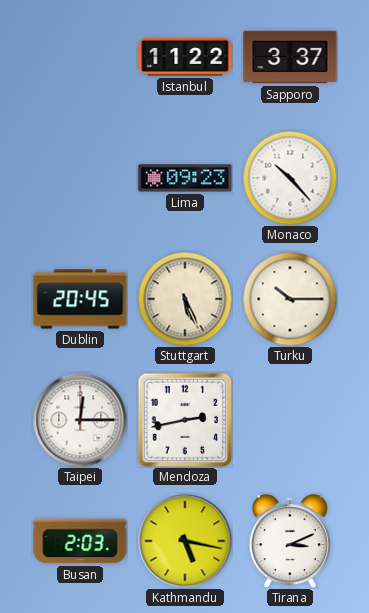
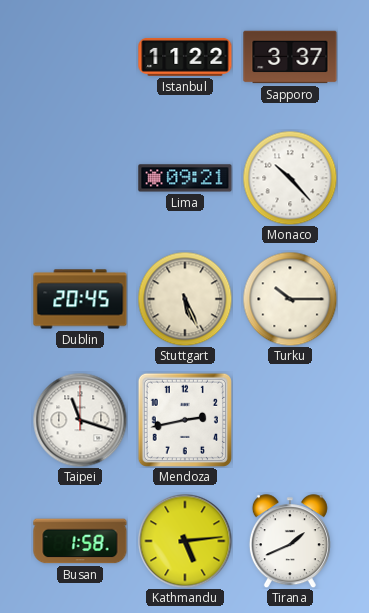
Lima: 09:23 -> 09:21 (185, 178)
Taipei: 12:15 -> 11:18 (80, 420)
Busan: 2:03 -> 1:58 (80, 541)
Kathmandu: 5:17 -> 5:14 (185, 541)
Tirana: 3:11 -> 1:41 (290, 541)
